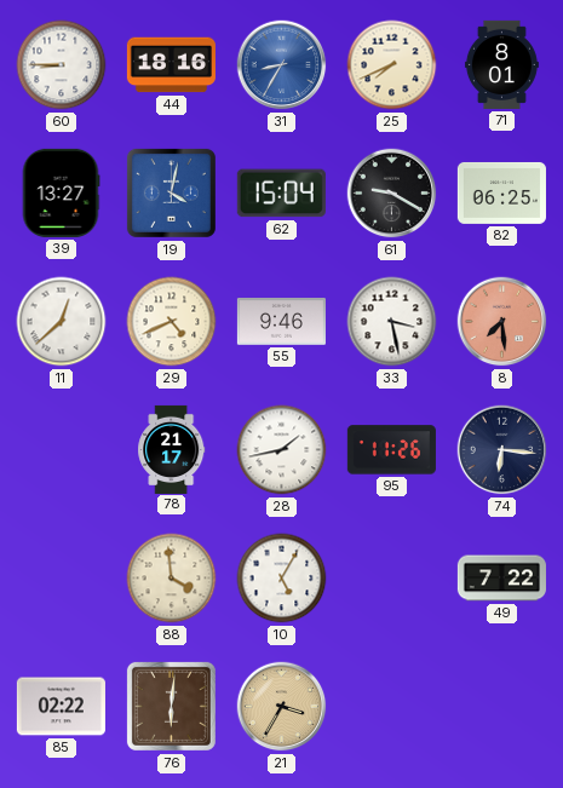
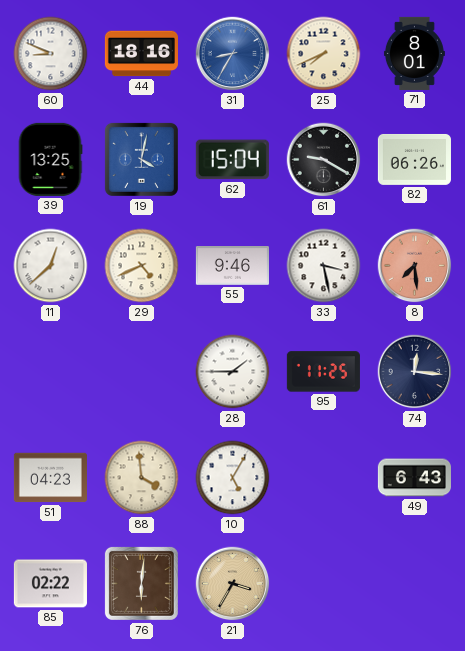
60: 8:45 -> 8:49 (51, 54)
39: 13:27 -> 13:25 (50, 159)
82: 06:25 -> 06:26 (414, 159)
78: 21:17 -> none (172, 449)
28: 1:43 -> 1:45 (233, 372)
95: 11:26 -> 11:25 (323, 372)
74: 6:16 -> 12:16 (415, 372)
51: none -> 04:23 (50, 478)
49: 7:22 -> 6:43 (414, 478)
